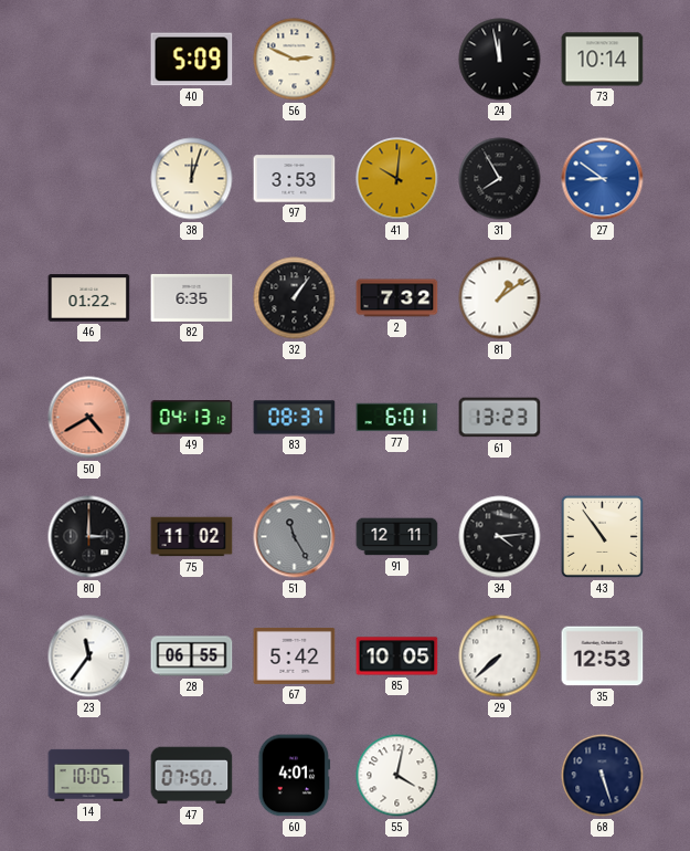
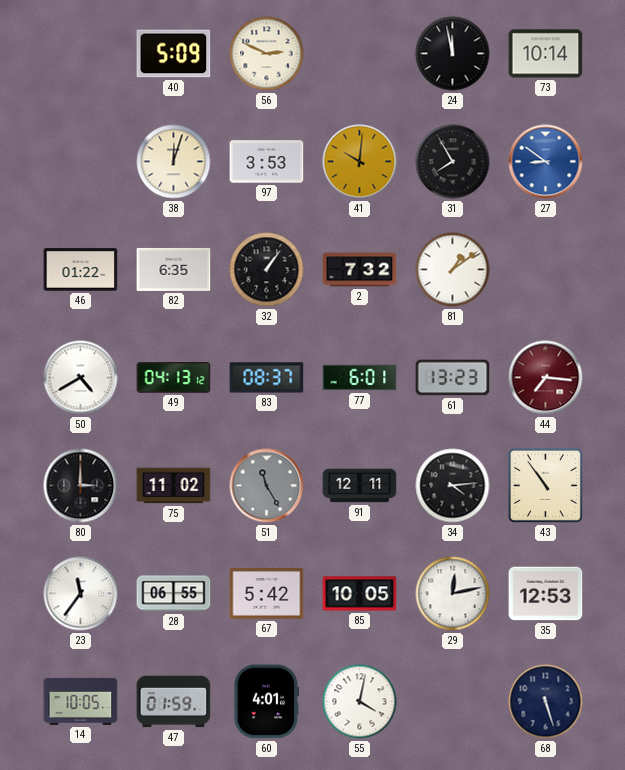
50 dial: salmon -> white (81, 378)
44: none -> 7:16 (546, 378)
29: 7:38 -> 12:13 (453, 594)
47: 07:50 -> 01:59 (174, 702)
